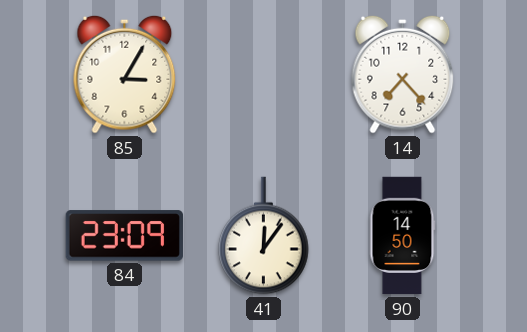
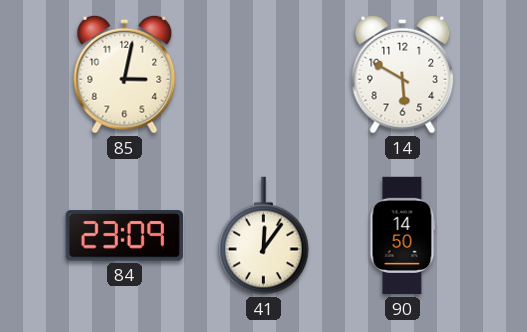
85: 3:05 -> 3:02 (125, 74)
14: 7:23 -> 5:50 (403, 74)
